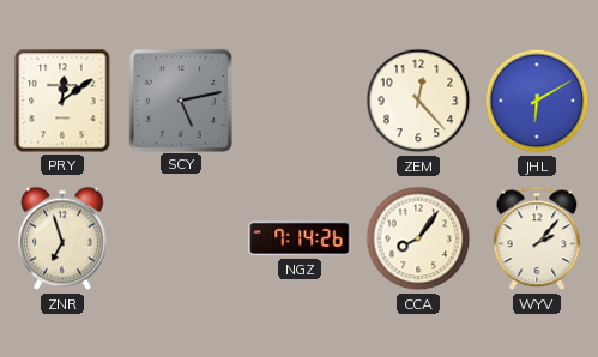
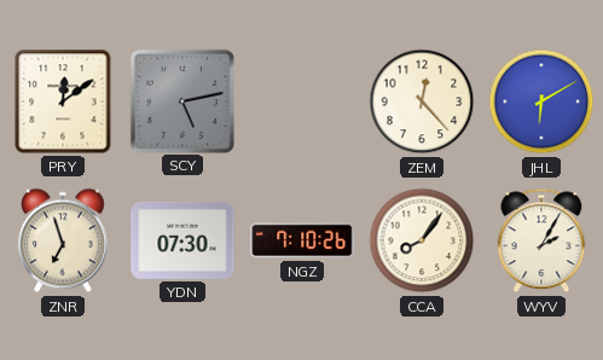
YDN: none -> 07:30 (182, 240)
NGZ: 7:14 -> 7:10 (302, 240)
WYV: 2:07 -> 2:05 (541, 240)
